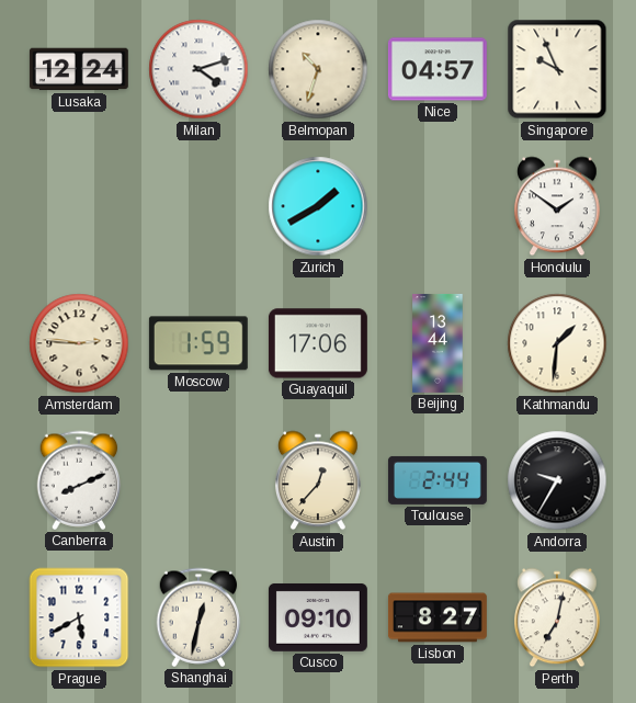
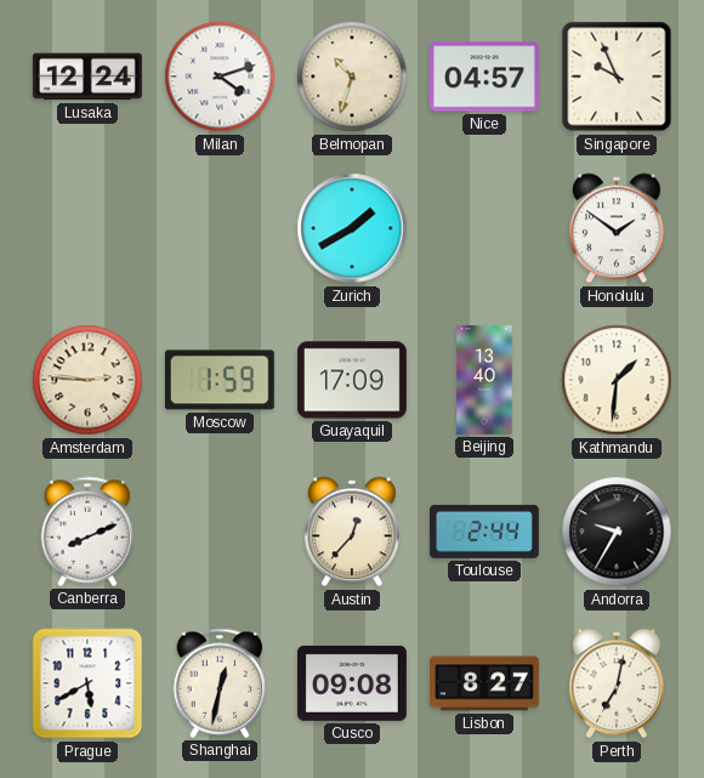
Guayaquil: 17:06 -> 17:09 (352, 380)
Beijing: 13:44 -> 13:40 (484, 380)
Cusco: 09:10 -> 09:08 (352, 683)
